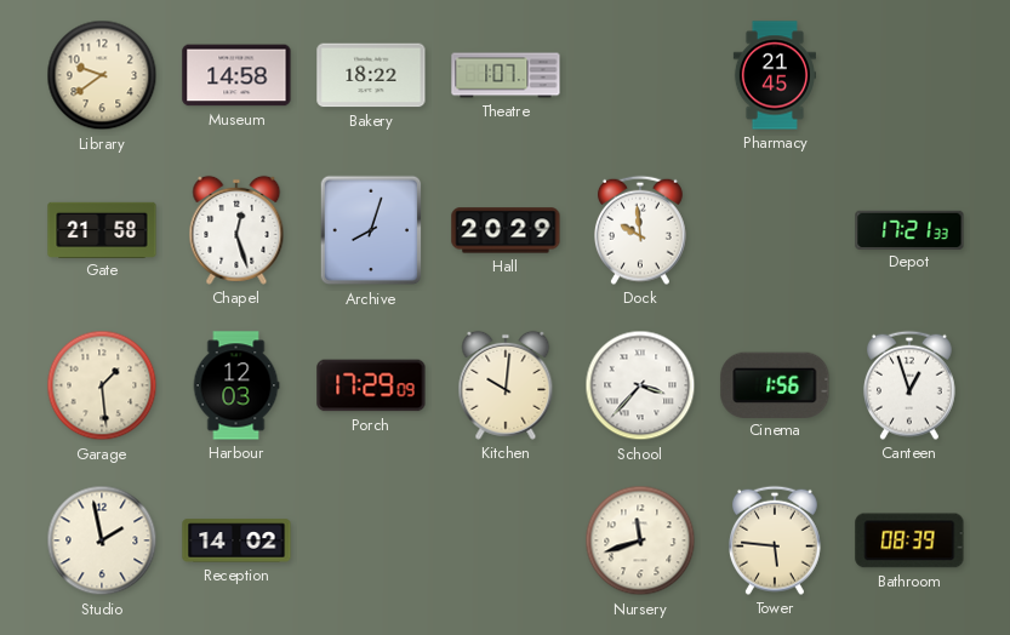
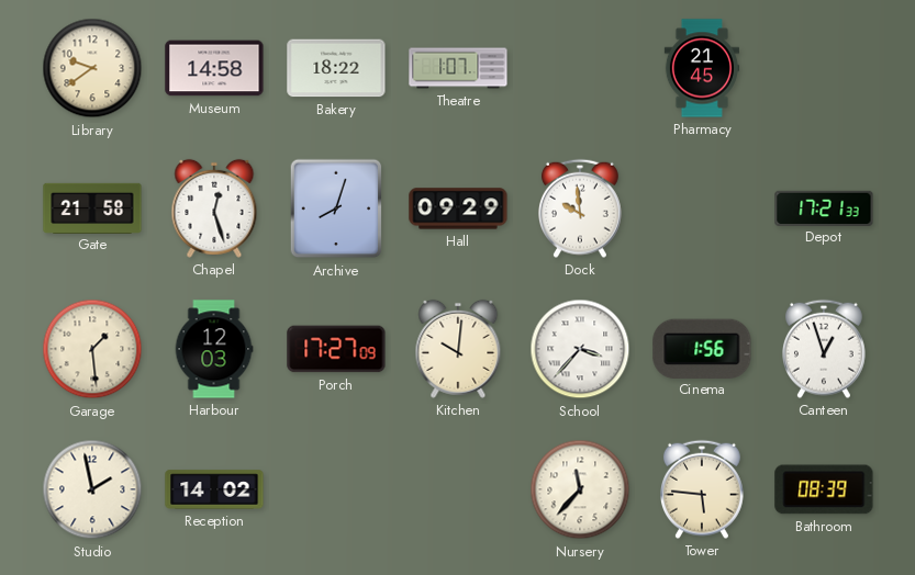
Hall: 20:29 -> 09:29 (458, 208)
Porch: 17:29 -> 17:27 (336, 349)
Nursery: 11:42 -> 11:37 (580, 489)
